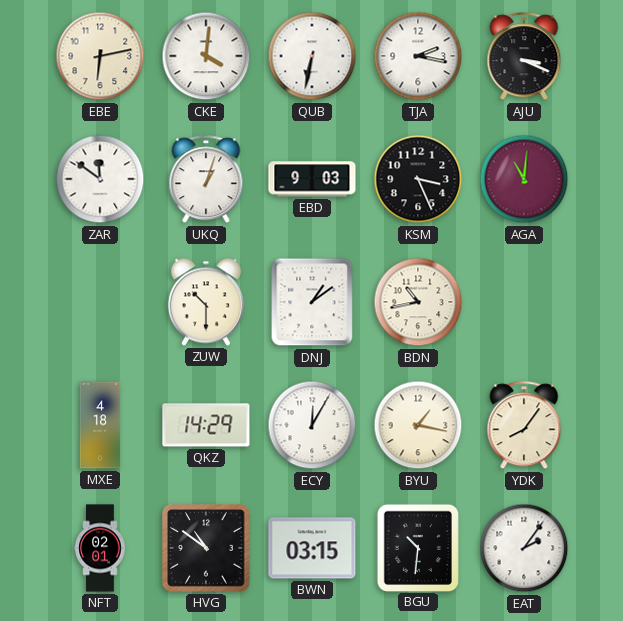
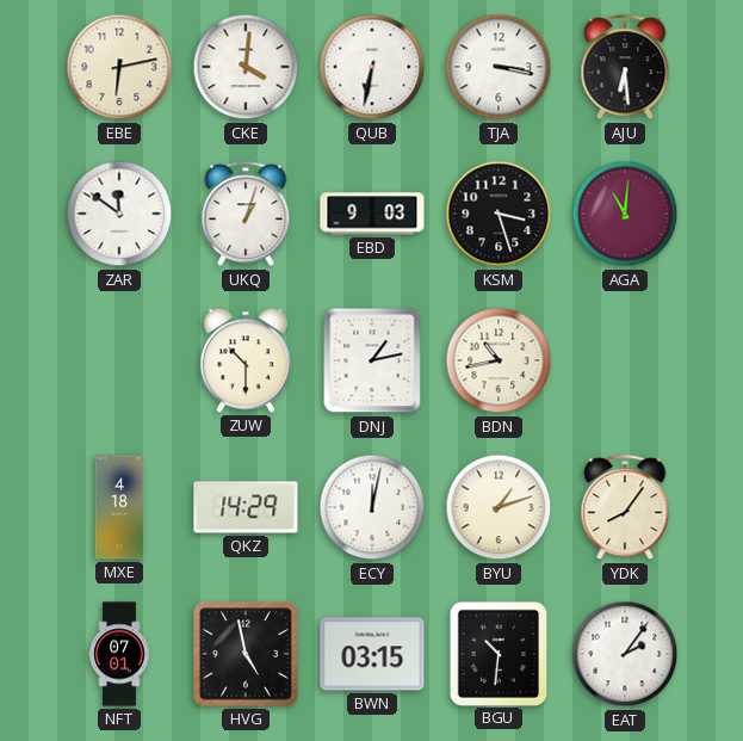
TJA: 2:17 -> 3:17 (499, 67)
AJU: 3:19 -> 6:29 (625, 68)
KSM: 3:26 -> 3:27 (499, 214)
DNJ: 1:09 -> 1:13 (372, 360)
ECY: 12:05 -> 12:02 (372, 507)
BYU: 1:17 -> 1:12 (499, 507)
NFT: 02:01 -> 07:01 (119, 654)
HVG: 10:51 -> 4:58 (246, 654)
